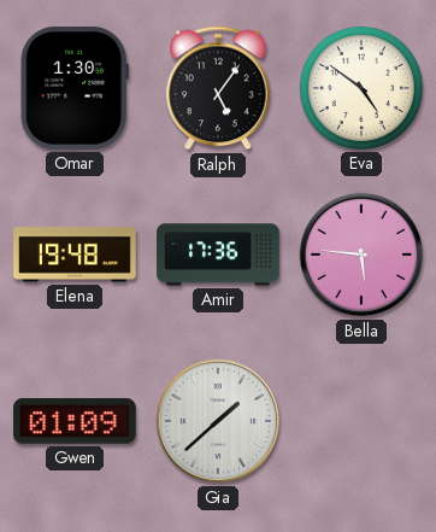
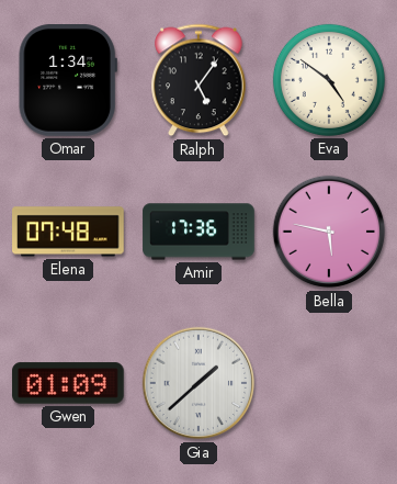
Omar: 1:30 -> 1:34 (68, 81)
Elena: 19:48 -> 07:48 (68, 232)
Bella: 5:46 -> 5:47 (329, 232)
